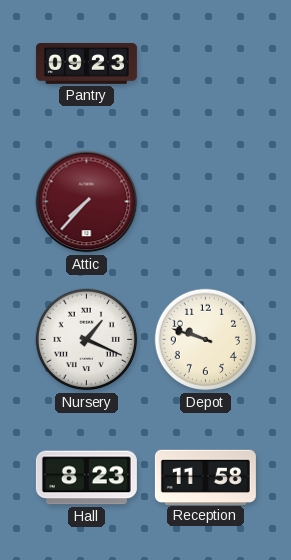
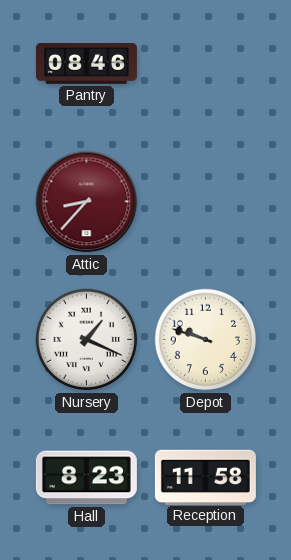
Pantry: 09:23 -> 08:46 (86, 64)
Attic: 7:37 -> 8:37 (87, 202)
